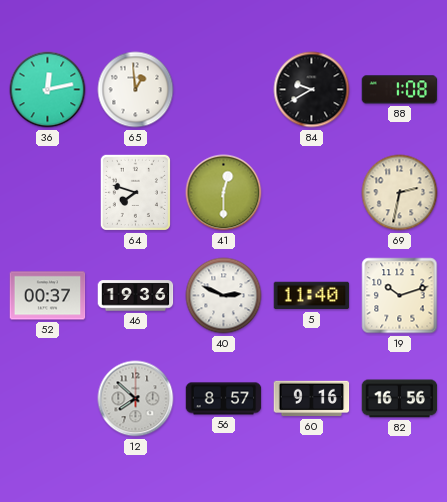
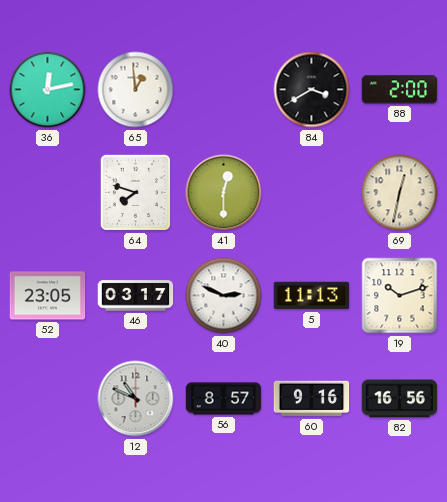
84: 9:40 -> 3:40 (312, 90)
88: 1:08 -> 2:00 (400, 90)
69: 2:32 -> 12:32 (400, 193)
52: 00:37 -> 23:05 (48, 296)
46: 19:36 -> 03:17 (136, 296)
5: 11:40 -> 11:13 (312, 296)
12: 7:52 -> 10:49 (136, 399)
